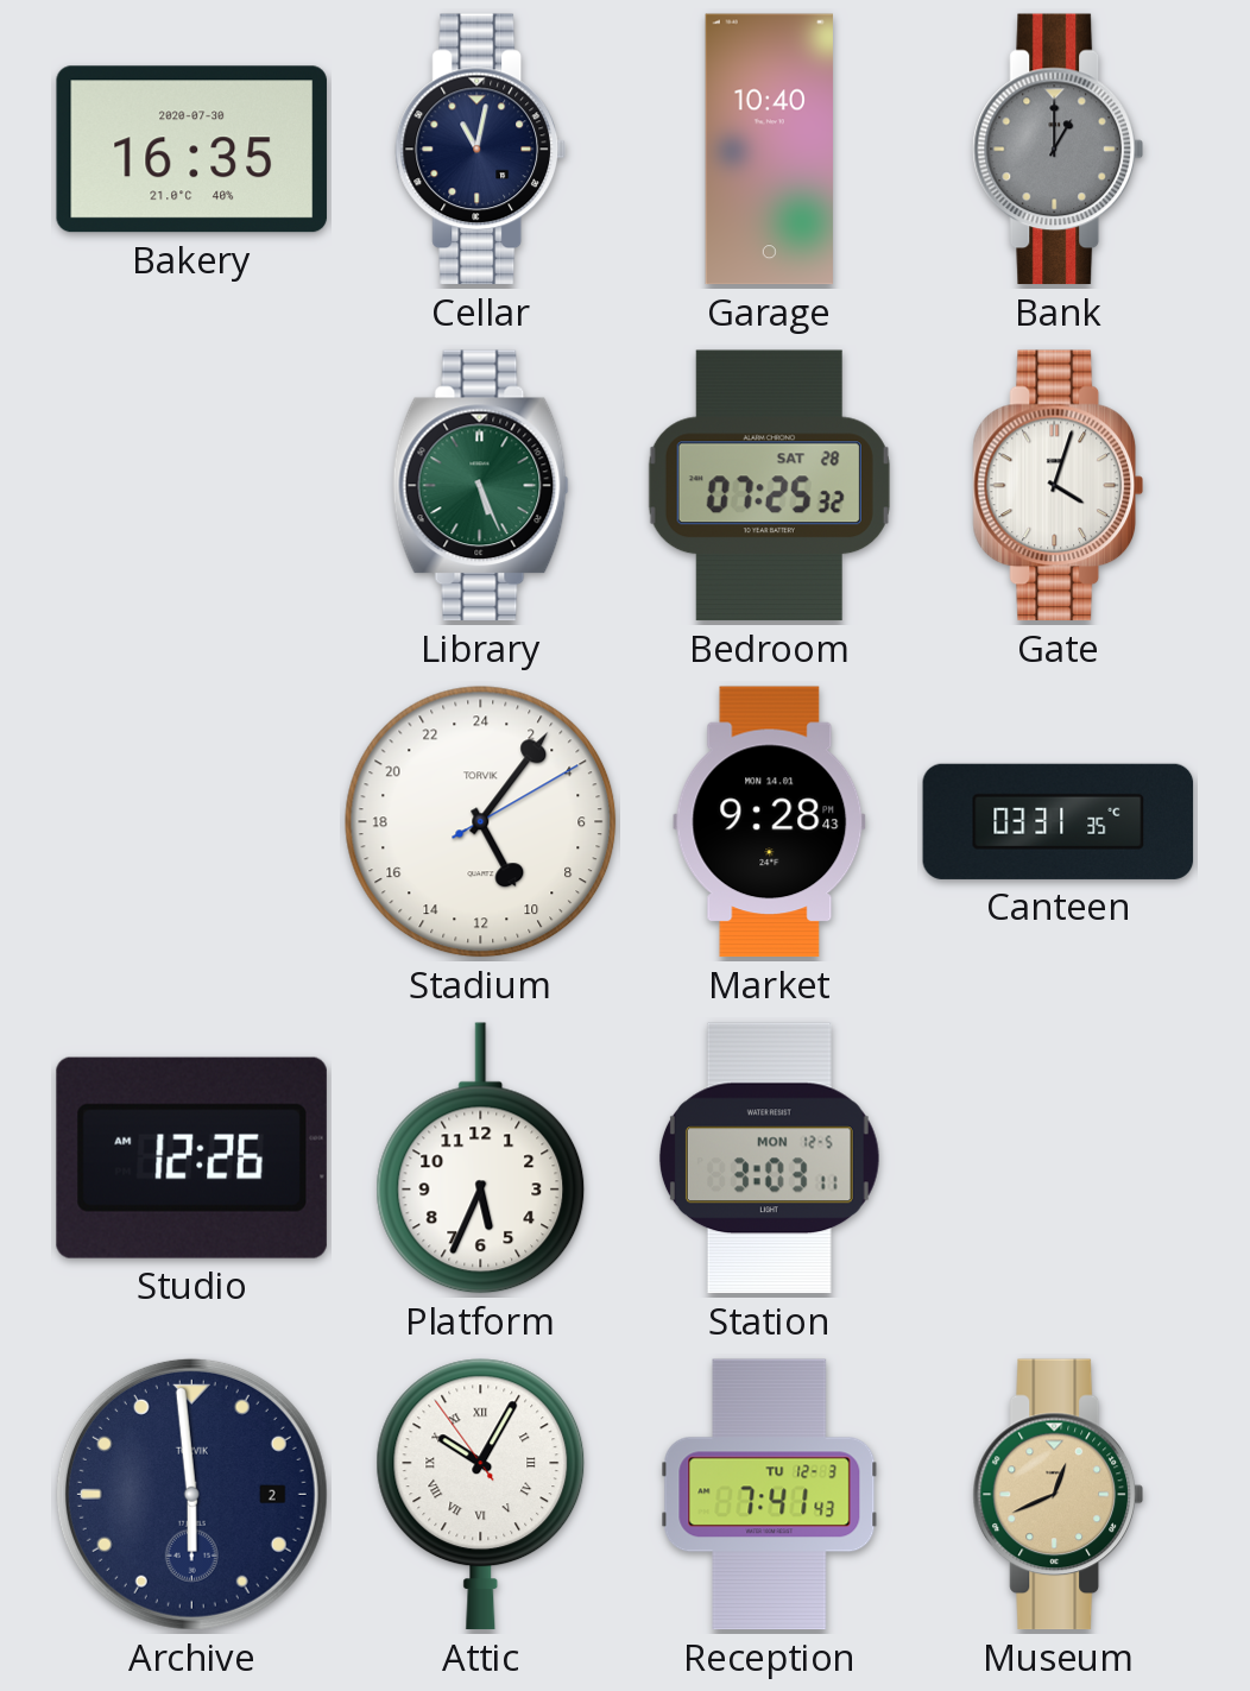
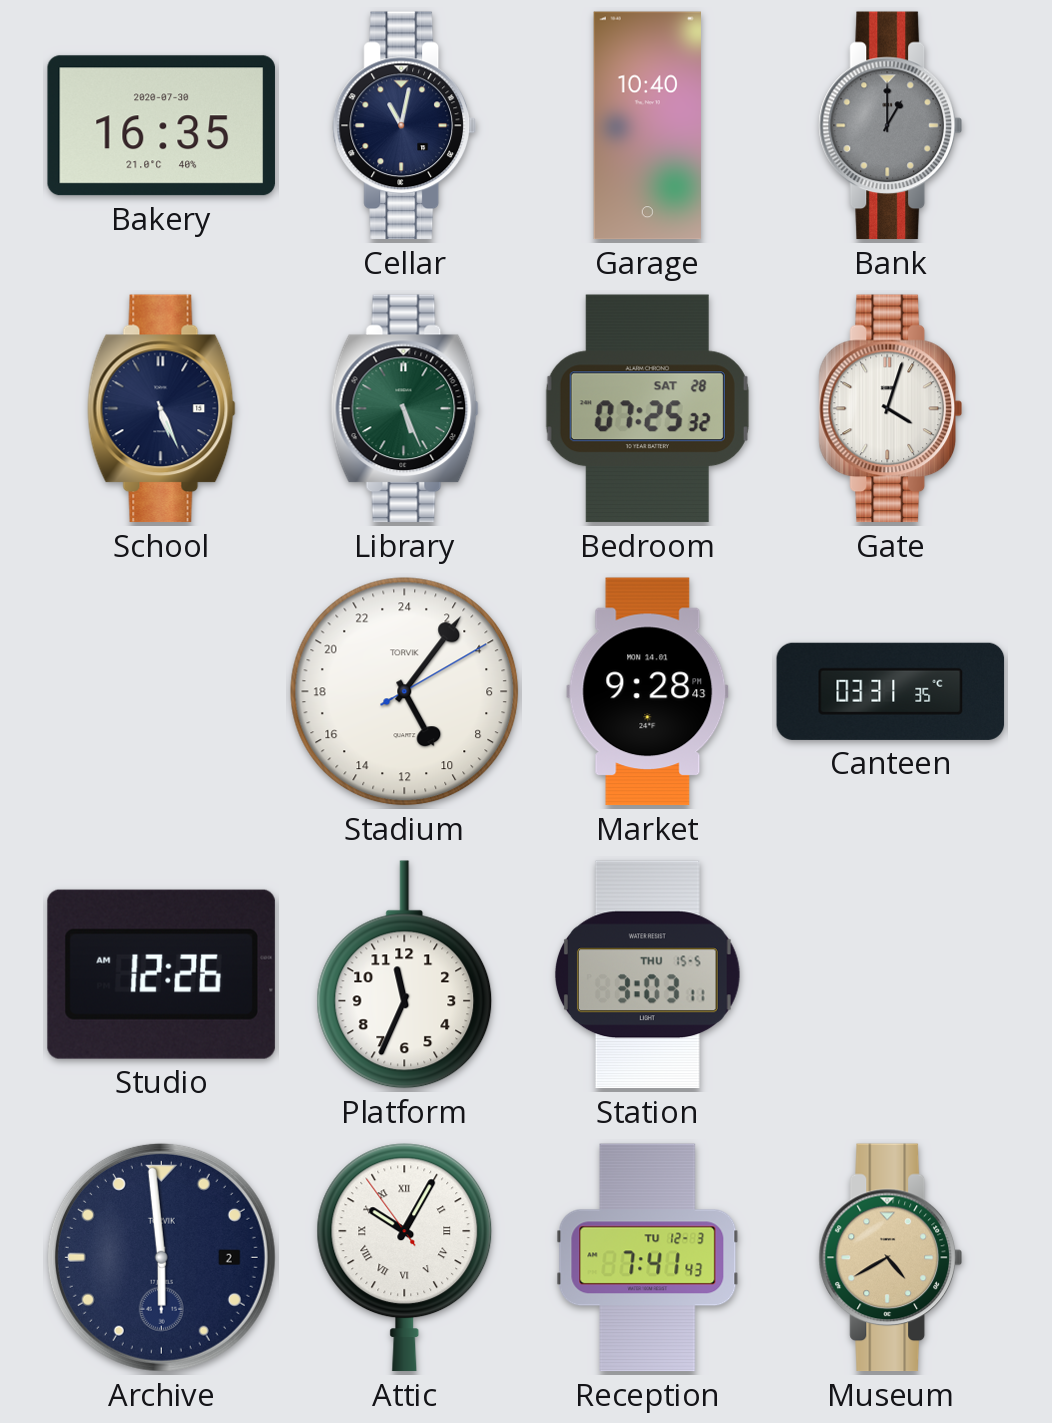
School: none -> 5:26 (161, 409)
Platform: 5:34 -> 11:34 (405, 975)
Station date: MON 12-5 -> THU 15-5 (647, 975)
Museum: 12:41 -> 4:40 (890, 1258)
